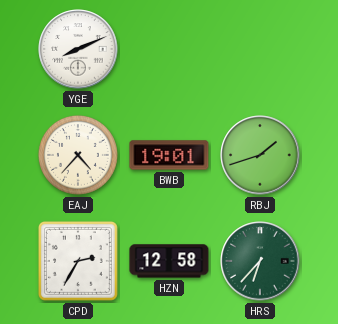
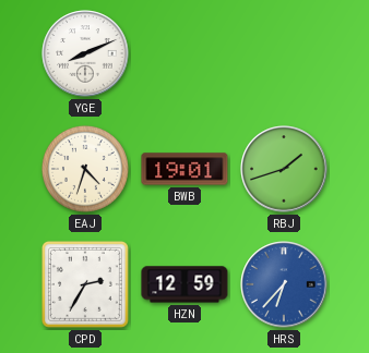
EAJ: 4:37 -> 4:33 (85, 169)
HZN: 12:58 -> 12:59 (184, 284)
HRS dial: green -> blue (284, 284)
